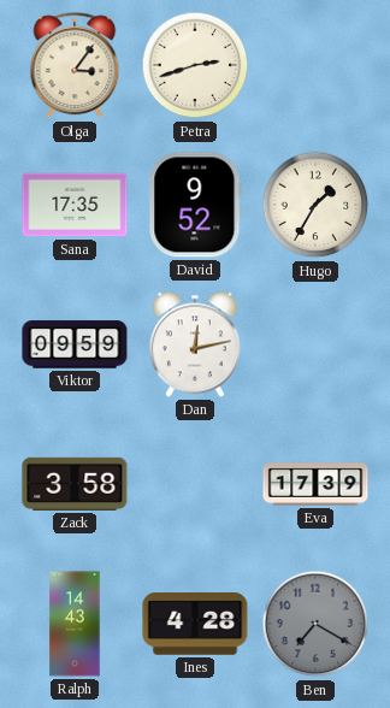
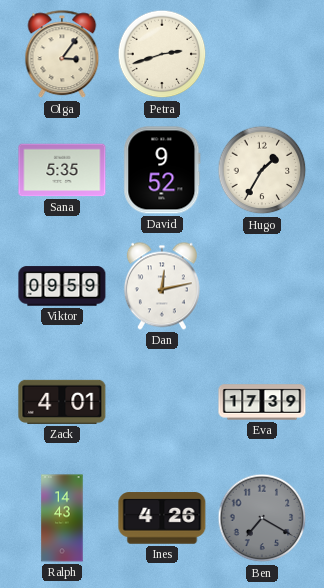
Sana: 17:35 -> 5:35 (62, 170)
Zack: 3:58 -> 4:01 (62, 402)
Ines: 4:28 -> 4:26 (162, 518)
